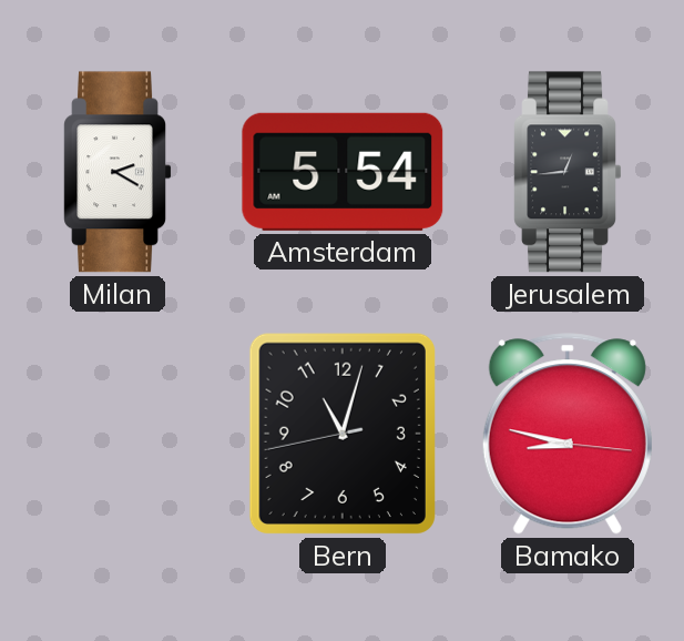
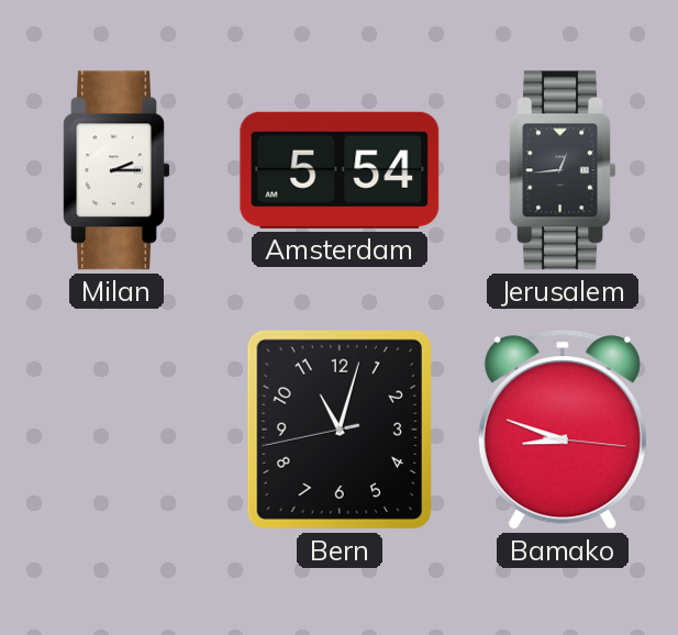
Milan: 2:20 -> 2:15 (116, 170)
Bamako: 8:47 -> 8:48 (563, 430)
